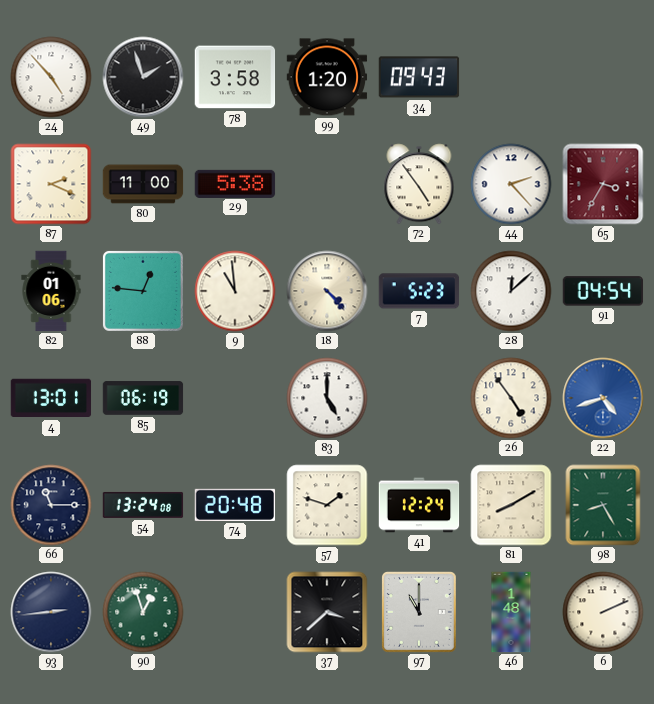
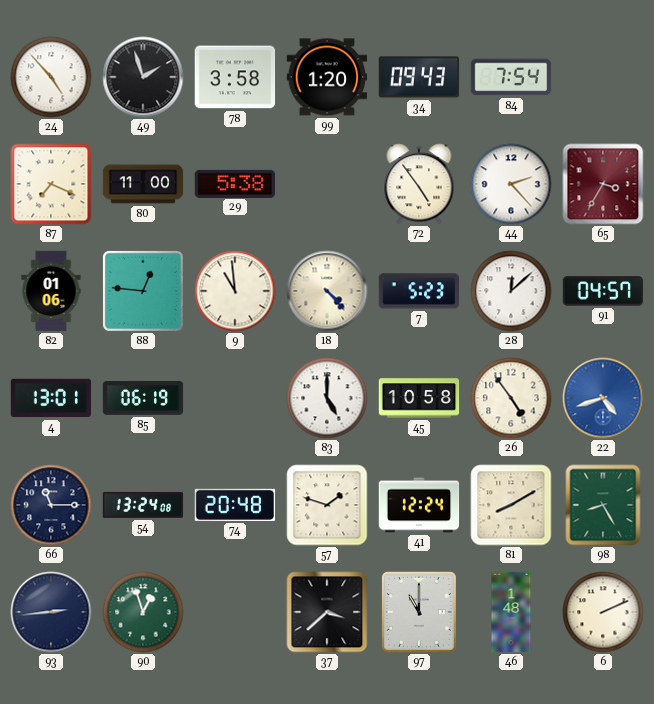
84: none -> 7:54 (511, 77)
87: 2:19 -> 7:19 (51, 184)
91: 04:54 -> 04:57 (603, 291)
45: none -> 10:58 (419, 398)
